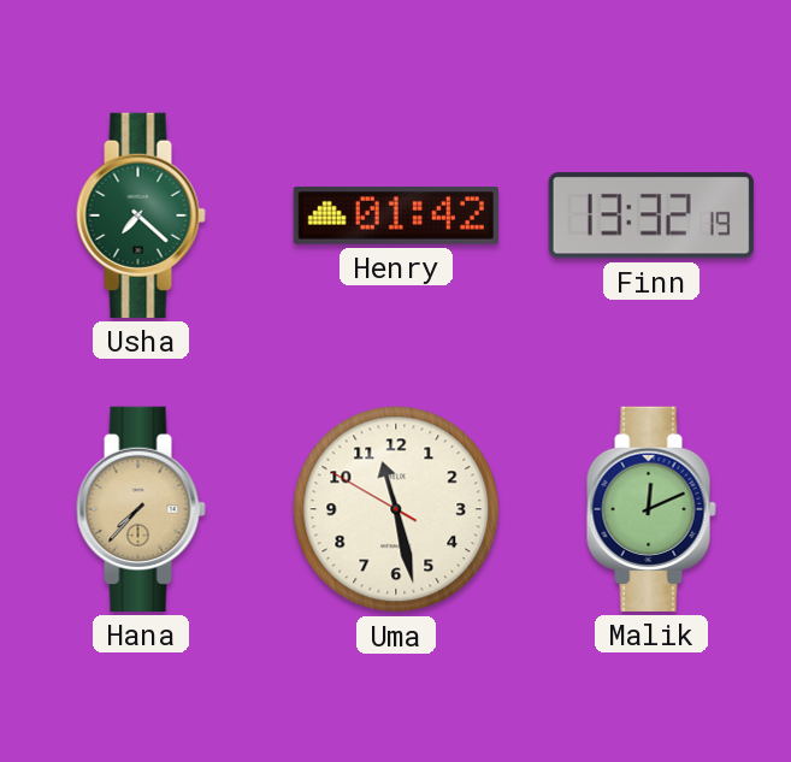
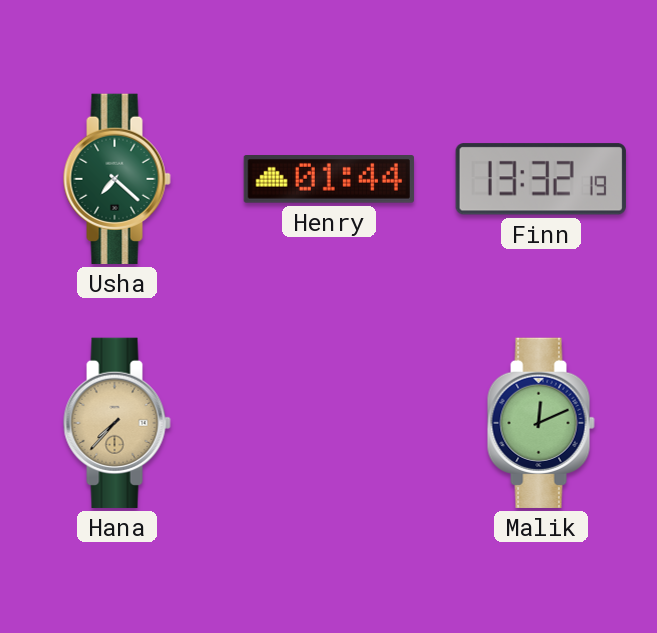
Henry: 01:42 -> 01:44 (329, 180)
Uma: 11:27 -> none (396, 509)
